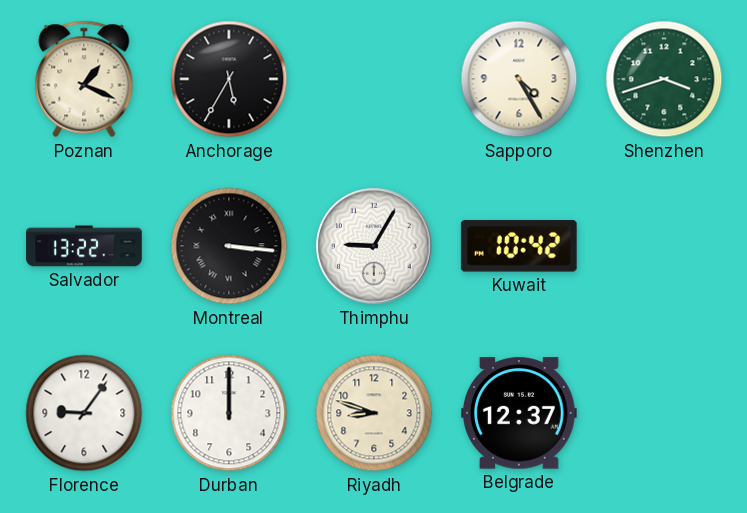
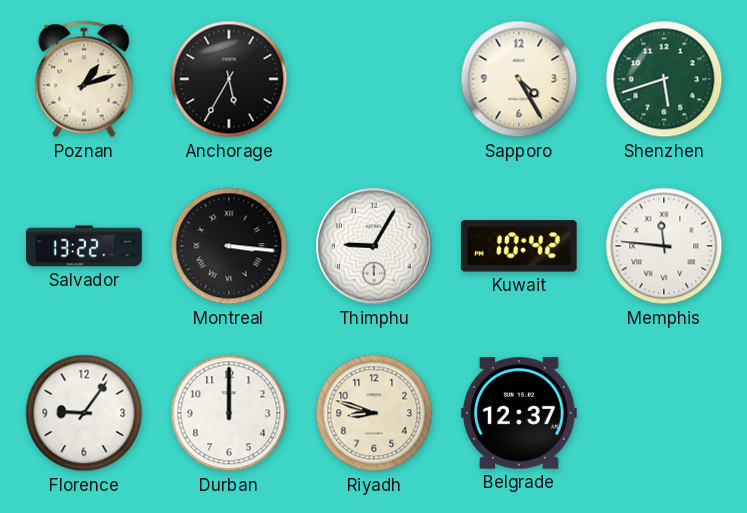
Poznan: 1:19 -> 1:12 (84, 79)
Shenzhen: 3:42 -> 5:42 (664, 79)
Memphis: none -> 11:46 (664, 246)
